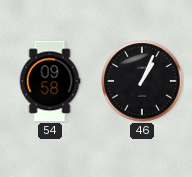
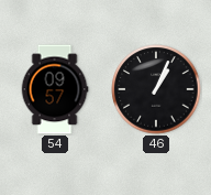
54: 09:58 -> 09:57 (55, 89)
